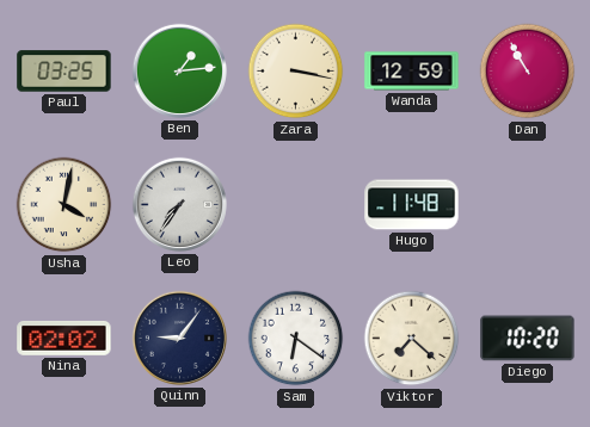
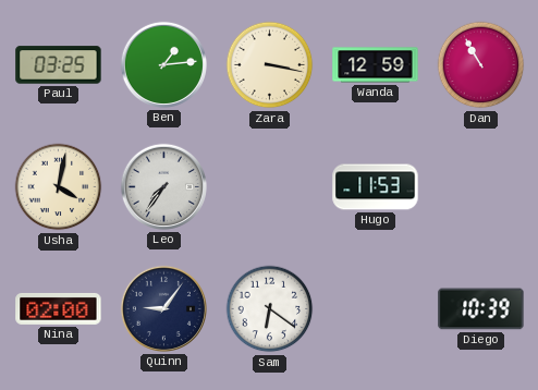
Hugo: 11:48 -> 11:53 (376, 187)
Nina: 02:02 -> 02:00 (59, 309)
Viktor: 7:22 -> none (412, 339)
Diego: 10:20 -> 10:39 (481, 309)
